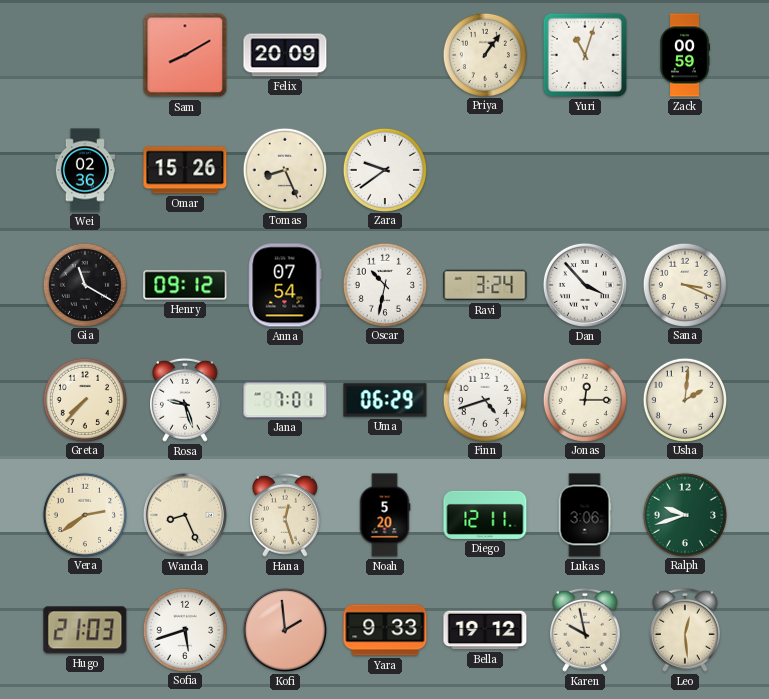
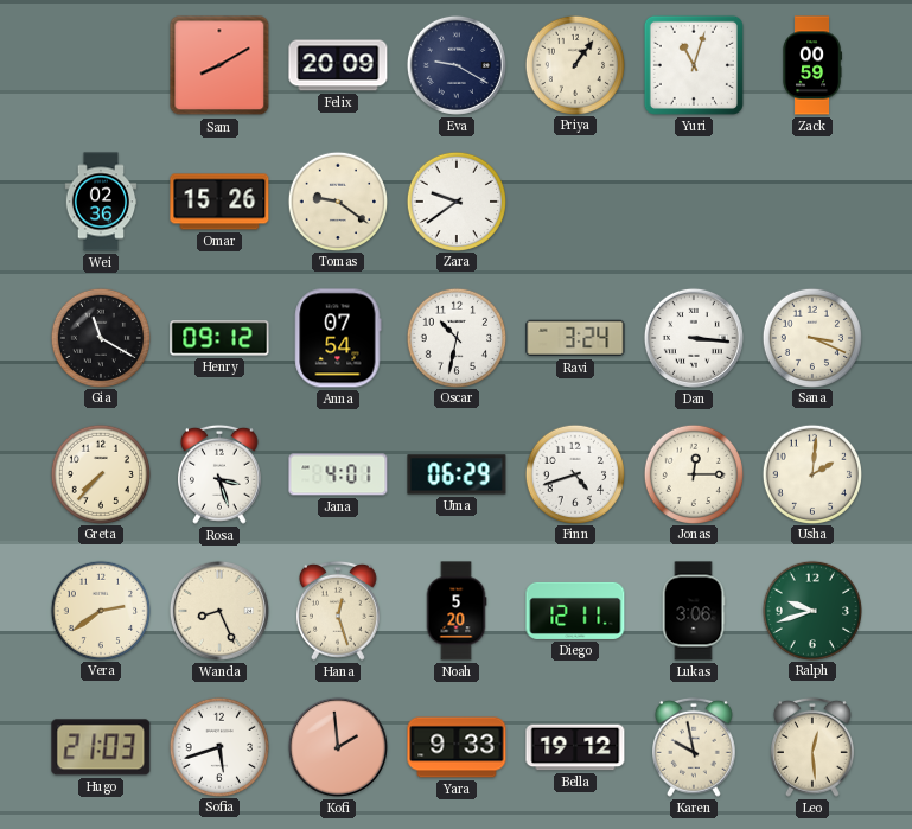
Eva: none -> 9:20 (457, 65)
Tomas: 8:26 -> 9:21 (337, 200)
Dan: 3:53 -> 3:16 (694, 338)
Rosa: 9:27 -> 3:27 (221, 474)
Jana: 7:01 -> 4:01 (338, 474)
